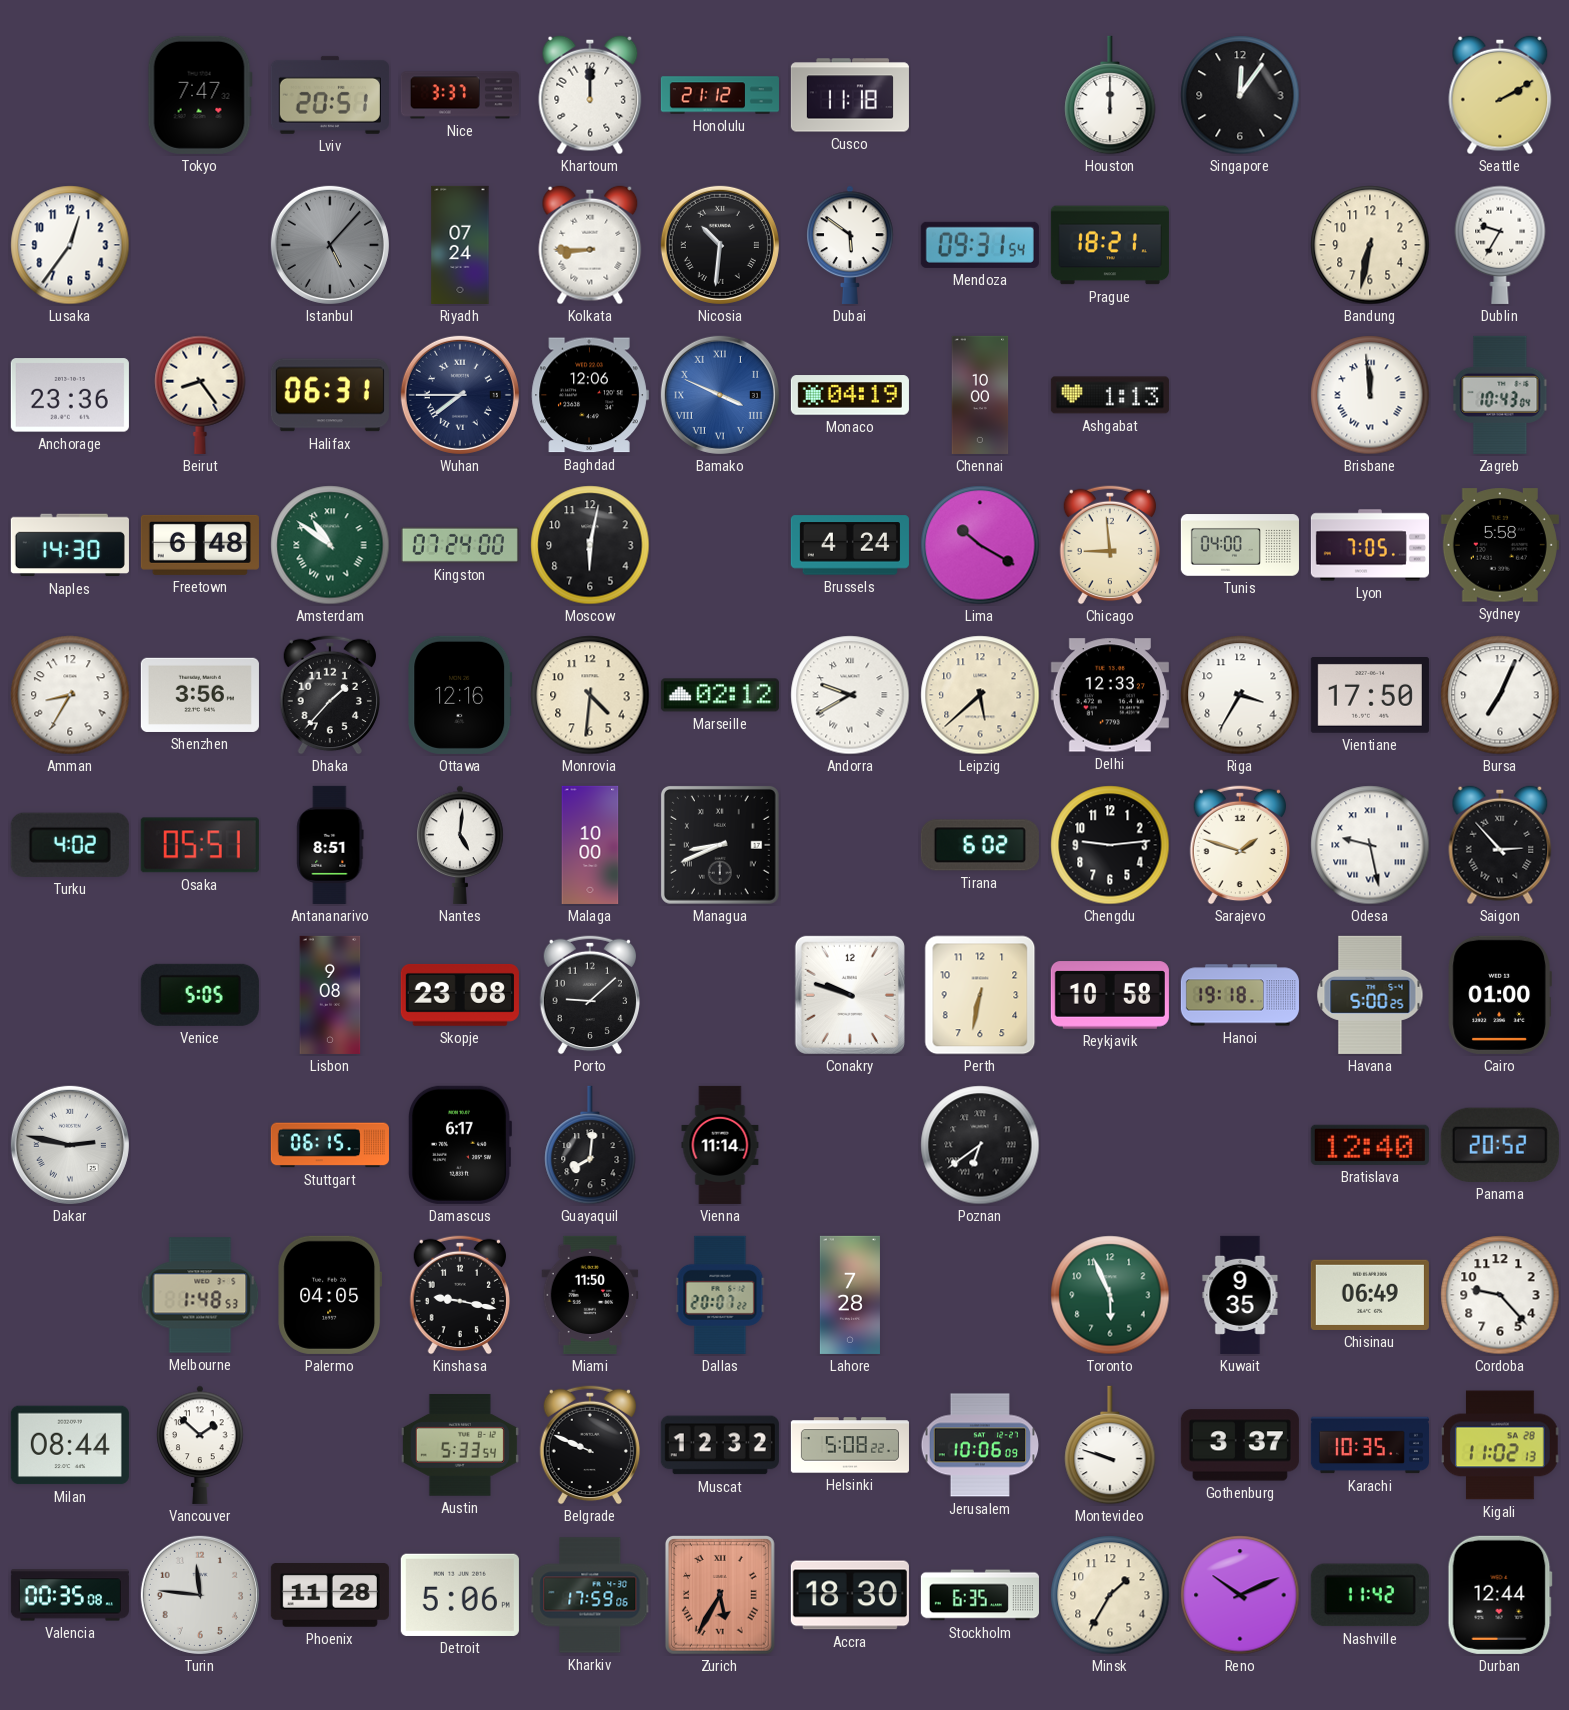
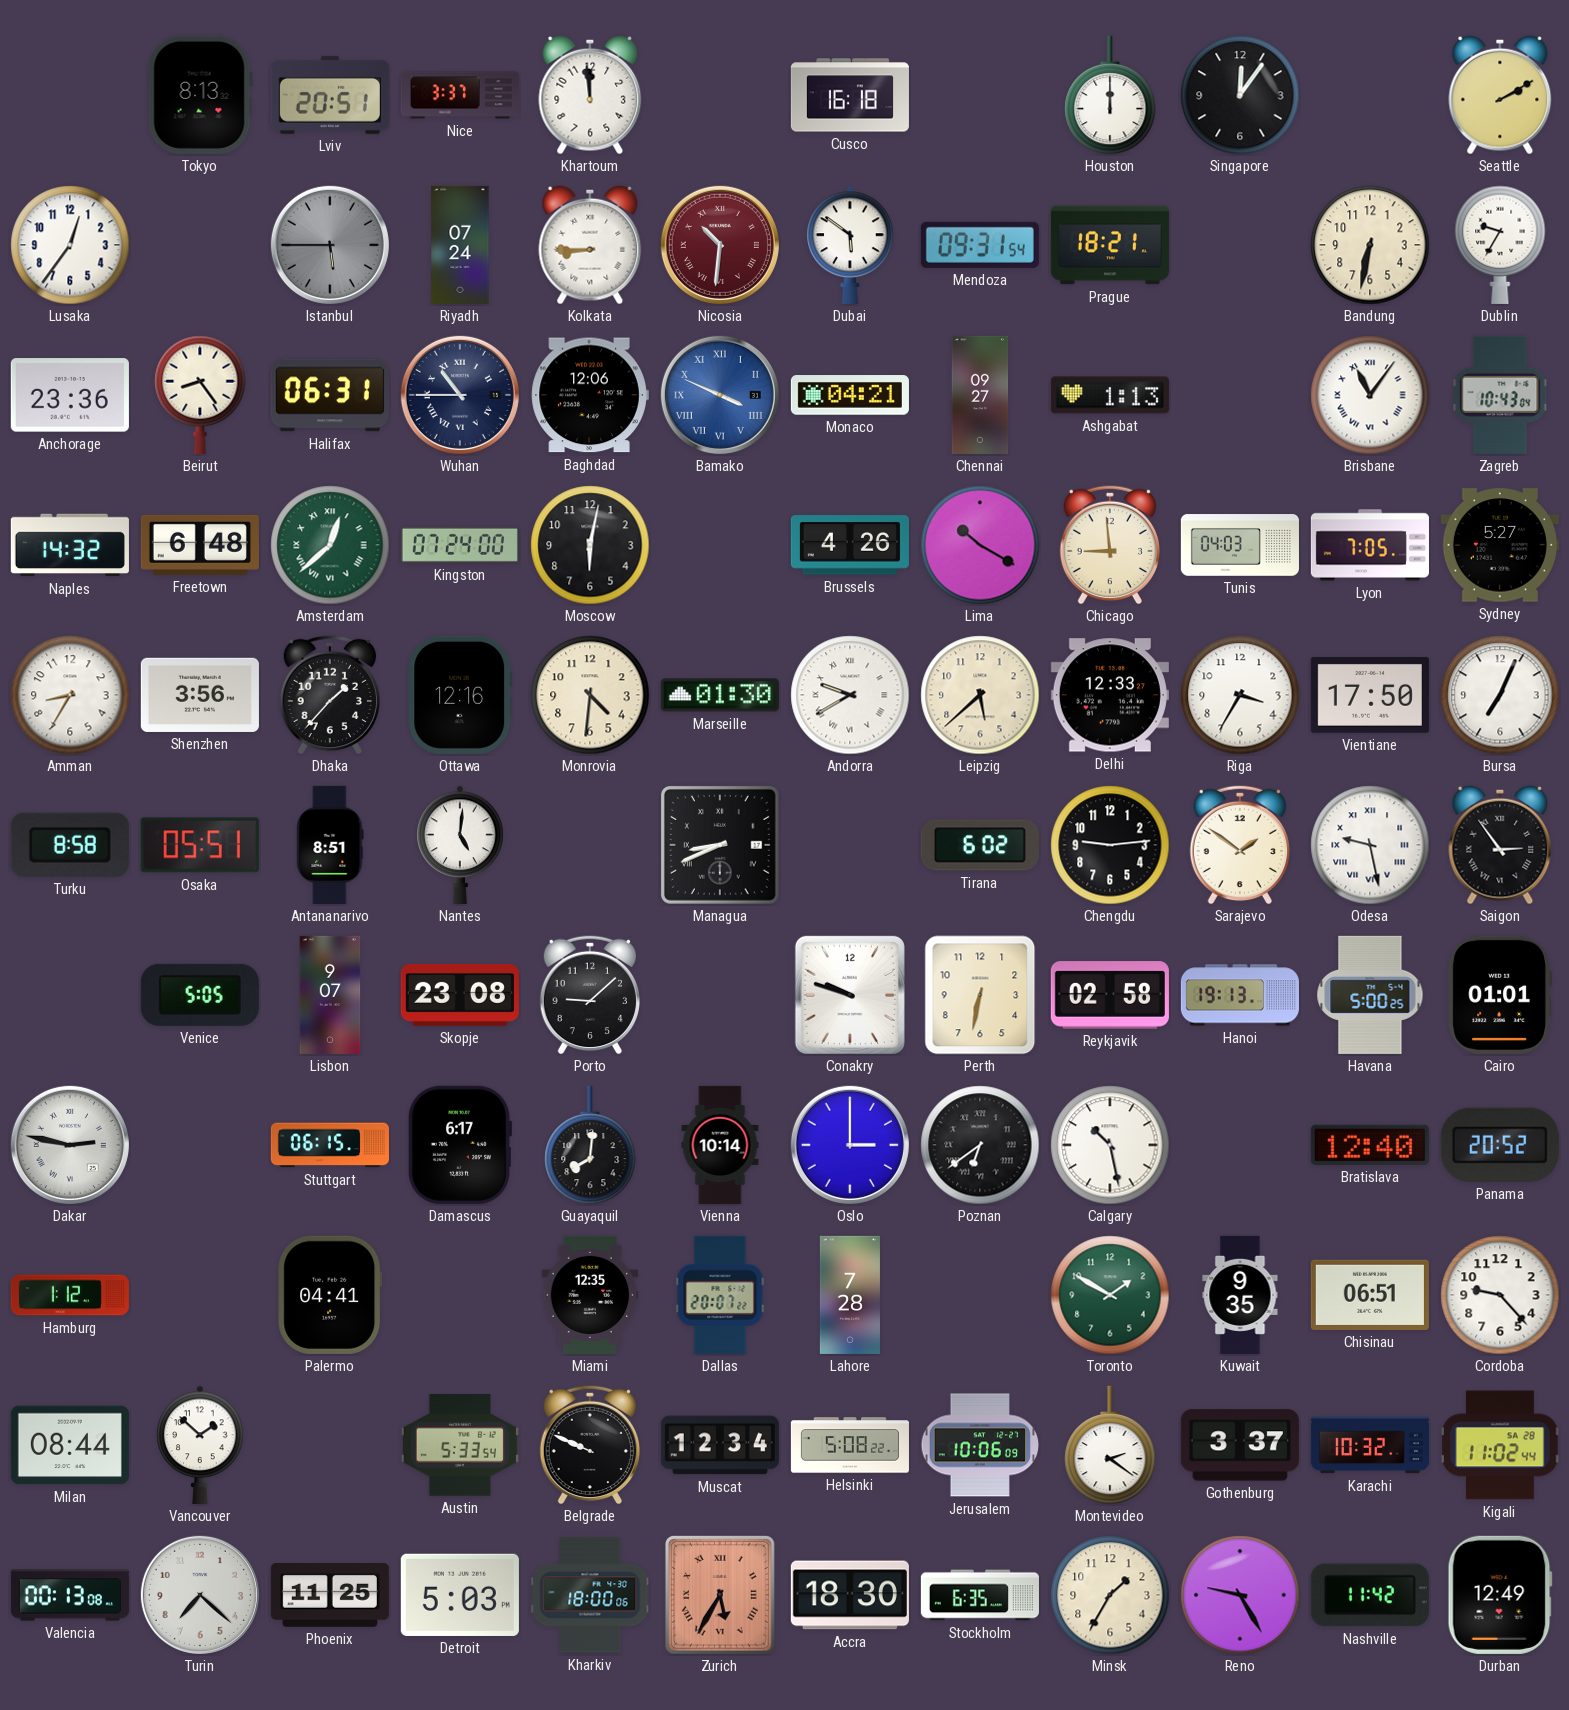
Tokyo: 7:47 -> 8:13 (200, 95)
Khartoum: 12:00 -> 11:59 (590, 95)
Honolulu: 21:12 -> none (720, 95)
Cusco: 11:18 -> 16:18 (850, 95)
Istanbul: 5:07 -> 5:45 (330, 245)
Nicosia dial: black -> burgundy (720, 245)
Wuhan: 7:45 -> 10:45 (460, 395)
Monaco: 04:19 -> 04:21 (850, 395)
Chennai: 10:00 -> 09:27 (980, 395)
Brisbane: 11:59 -> 11:06 (1370, 395)
Naples: 14:30 -> 14:32 (70, 545)
Amsterdam: 10:51 -> 12:38 (330, 545)
Brussels: 4:24 -> 4:26 (850, 545)
Tunis: 04:00 -> 04:03 (1240, 545)
Sydney: 5:58 -> 5:27 (1500, 545)
Marseille: 02:12 -> 01:30 (720, 695)
Turku: 4:02 -> 8:58 (70, 845)
Malaga: 10:00 -> none (590, 845)
Sarajevo: 1:48 -> 1:51 (1239, 845)
Saigon: 2:53 -> 2:54 (1500, 845)
Lisbon: 9:08 -> 9:07 (330, 995)
Reykjavik: 10:58 -> 02:58 (1110, 995)
Hanoi: 19:18 -> 19:13 (1240, 995)
Cairo: 01:00 -> 01:01 (1500, 995)
Vienna: 11:14 -> 10:14 (720, 1145)
Oslo: none -> 3:00 (850, 1145)
Calgary: none -> 10:28 (1110, 1145)
Hamburg: none -> 1:12 (70, 1295)
Melbourne: 1:48 -> none (200, 1295)
Palermo: 04:05 -> 04:41 (330, 1295)
Kinshasa: 9:17 -> none (459, 1295)
Miami: 11:50 -> 12:35 (590, 1295)
Toronto: 5:56 -> 1:50 (1110, 1295)
Chisinau: 06:49 -> 06:51 (1370, 1295)
Muscat: 12:32 -> 12:34 (720, 1445)
Montevideo: 9:48 -> 2:21 (1110, 1445)
Karachi: 10:35 -> 10:32 (1370, 1445)
Kigali: 11:02:13 -> 11:02:44 (1500, 1445)
Valencia: 00:35 -> 00:13 (70, 1595)
Turin: 11:46 -> 7:22 (200, 1595)
Phoenix: 11:28 -> 11:25 (330, 1596)
Detroit: 5:06 -> 5:03 (460, 1595)
Kharkiv: 17:59 -> 18:00 (590, 1595)
Reno: 10:11 -> 9:25 (1240, 1595)
Durban: 12:44 -> 12:49 (1500, 1595)
